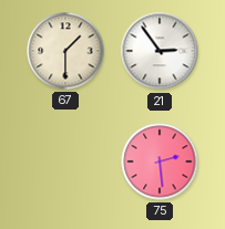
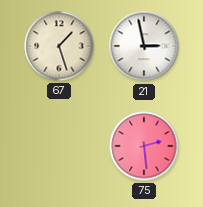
67: 1:30 -> 1:27 (59, 46)
21: 2:54 -> 2:58 (144, 46)
